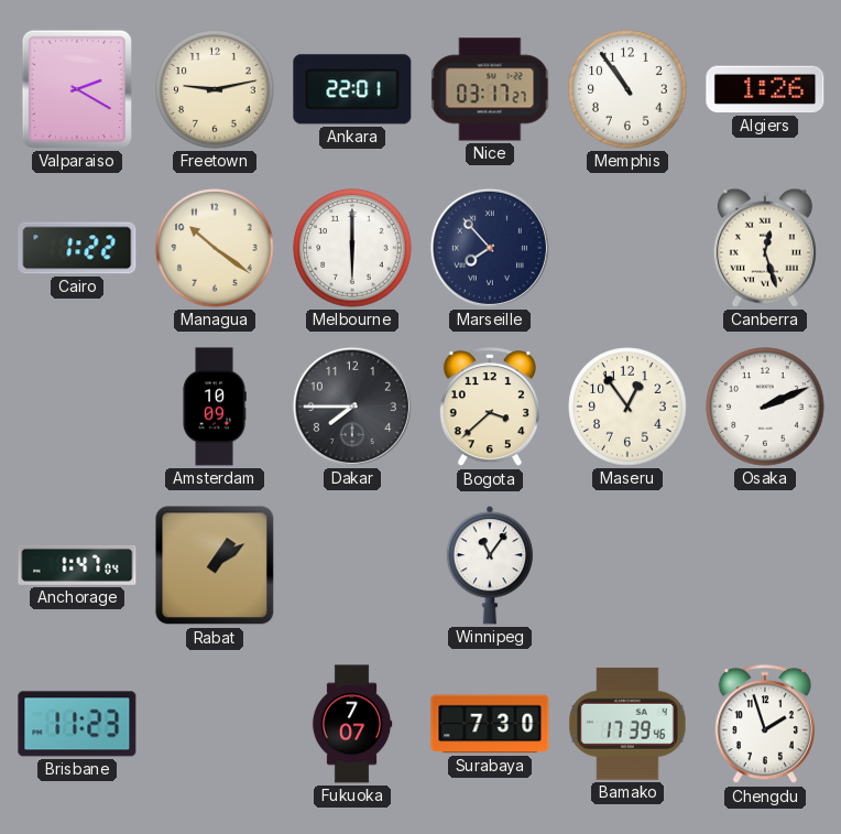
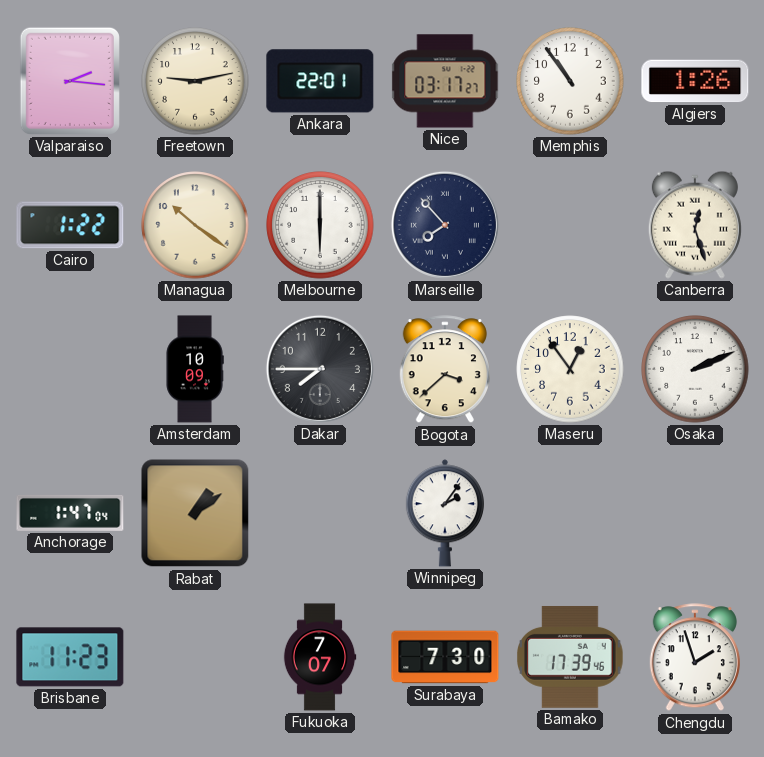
Valparaiso: 2:20 -> 2:16 (70, 81)
Winnipeg: 11:06 -> 2:06 (445, 513)
